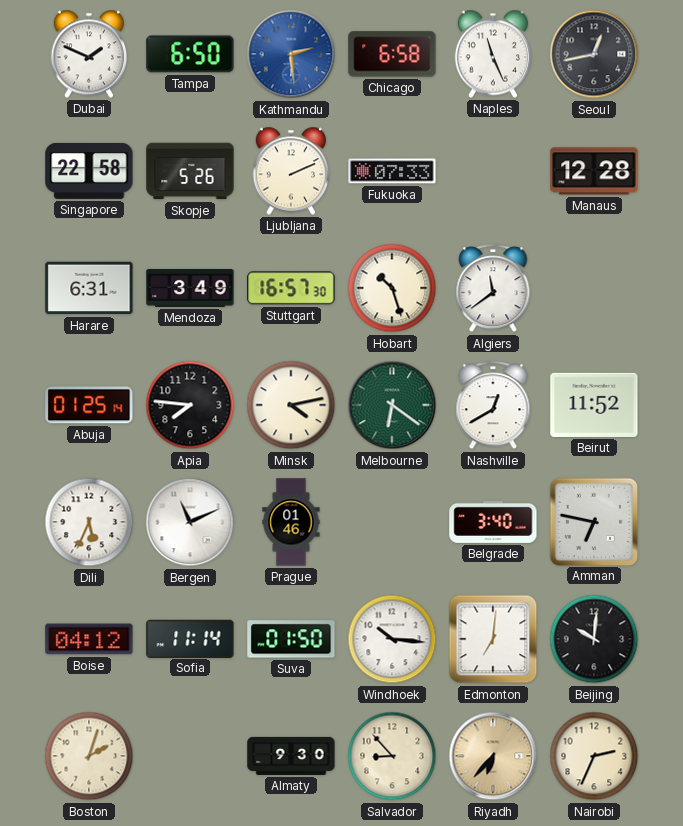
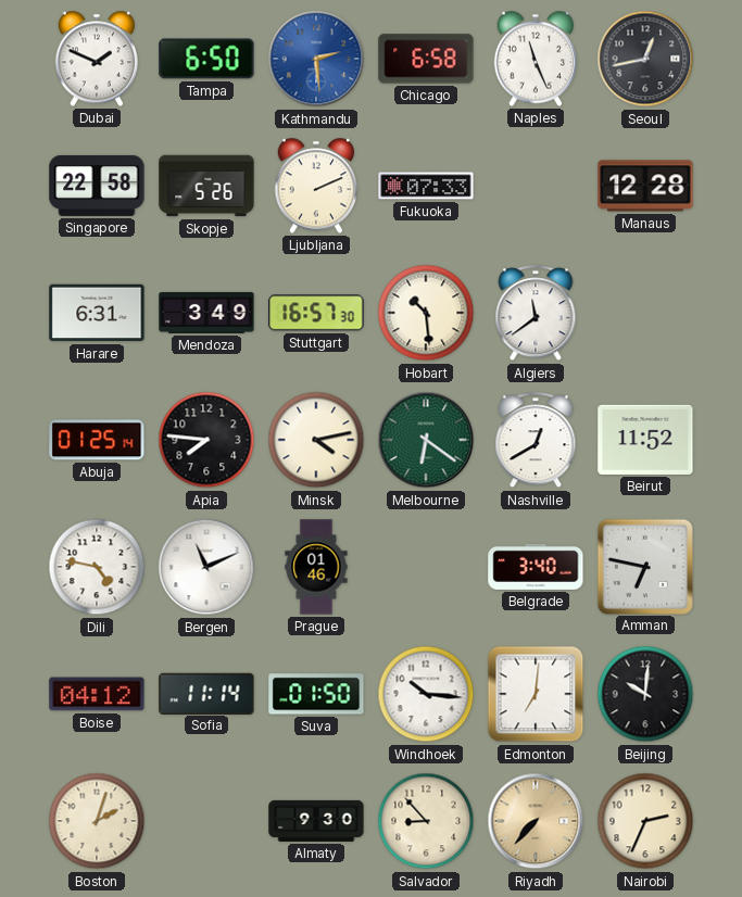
Hobart: 10:27 -> 10:29 (426, 313)
Dili: 5:34 -> 4:47 (97, 567)
Riyadh: 6:37 -> 7:37 (536, 821)
